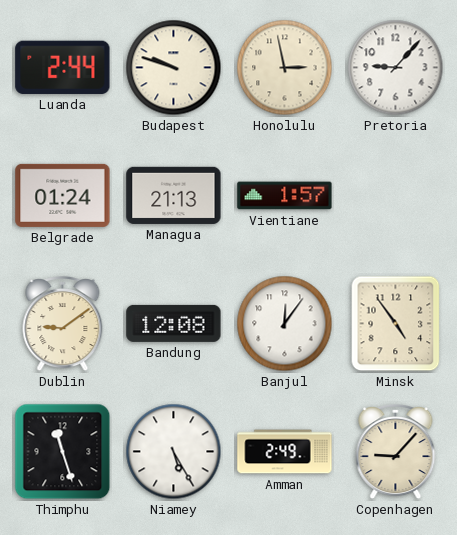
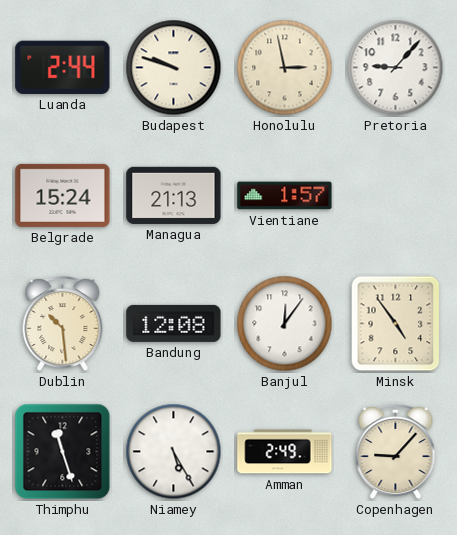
Belgrade: 01:24 -> 15:24 (63, 195)
Dublin: 9:09 -> 10:29 (63, 324)
